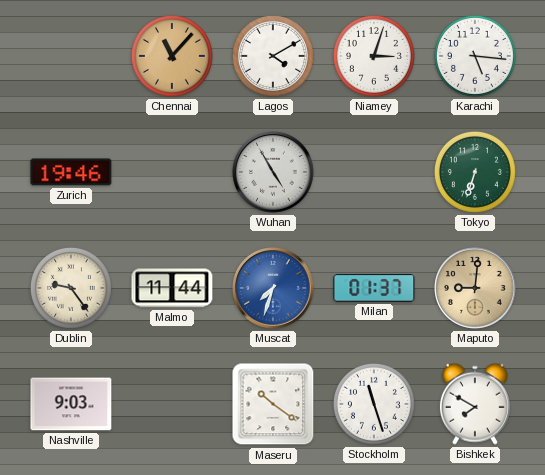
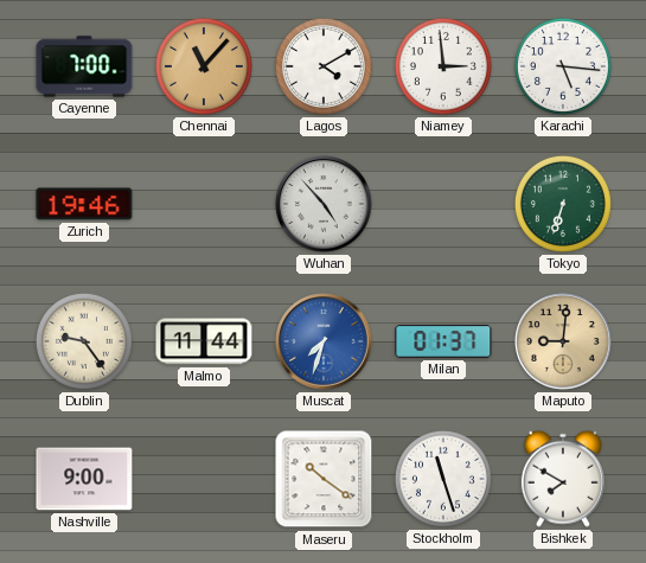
Cayenne: none -> 7:00 (84, 66)
Niamey: 3:03 -> 2:59 (443, 66)
Wuhan: 4:55 -> 4:53 (324, 204)
Nashville: 9:03 -> 9:00 (84, 479)
